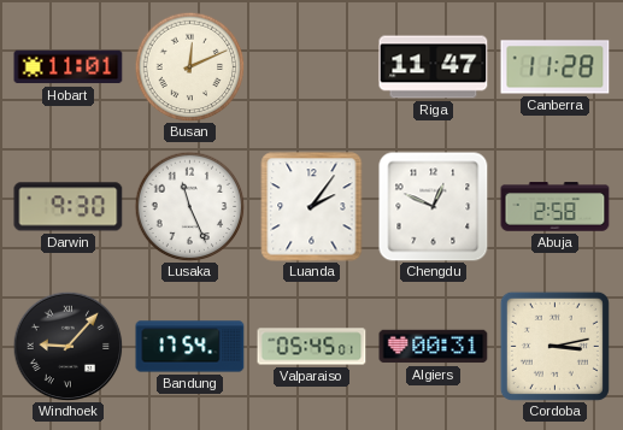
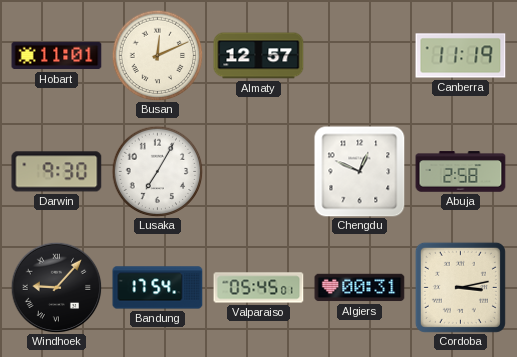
Almaty: none -> 12:57 (259, 56)
Riga: 11:47 -> none (434, 67)
Canberra: 11:28 -> 11:19 (461, 56)
Lusaka: 11:26 -> 7:05 (157, 171)
Luanda: 2:06 -> none (312, 207)
